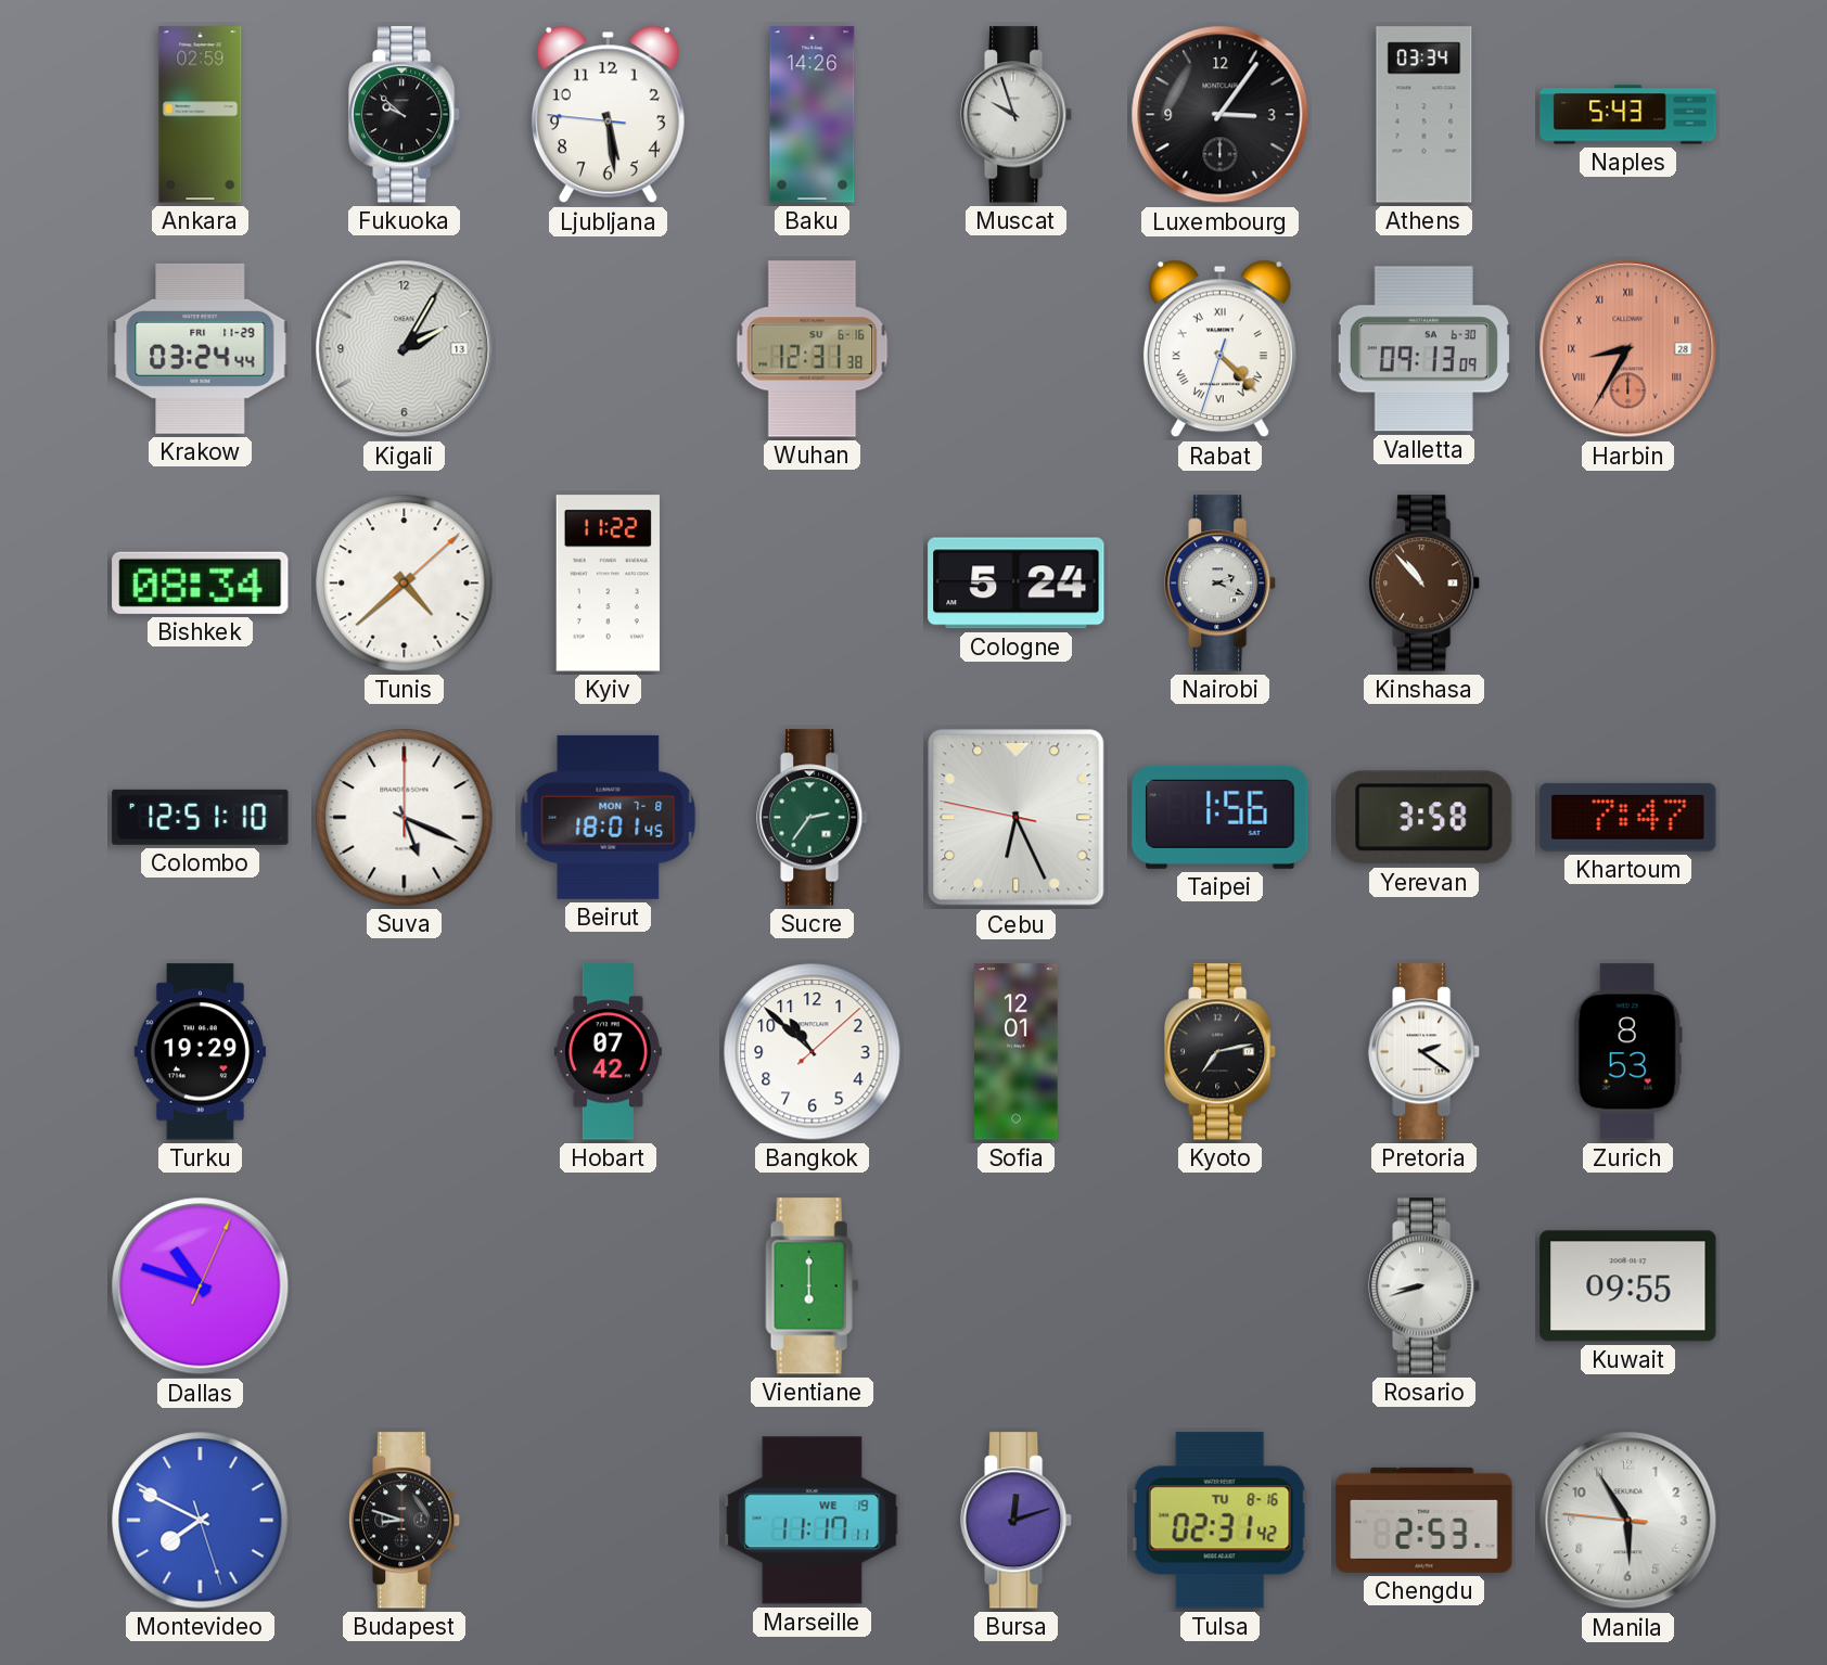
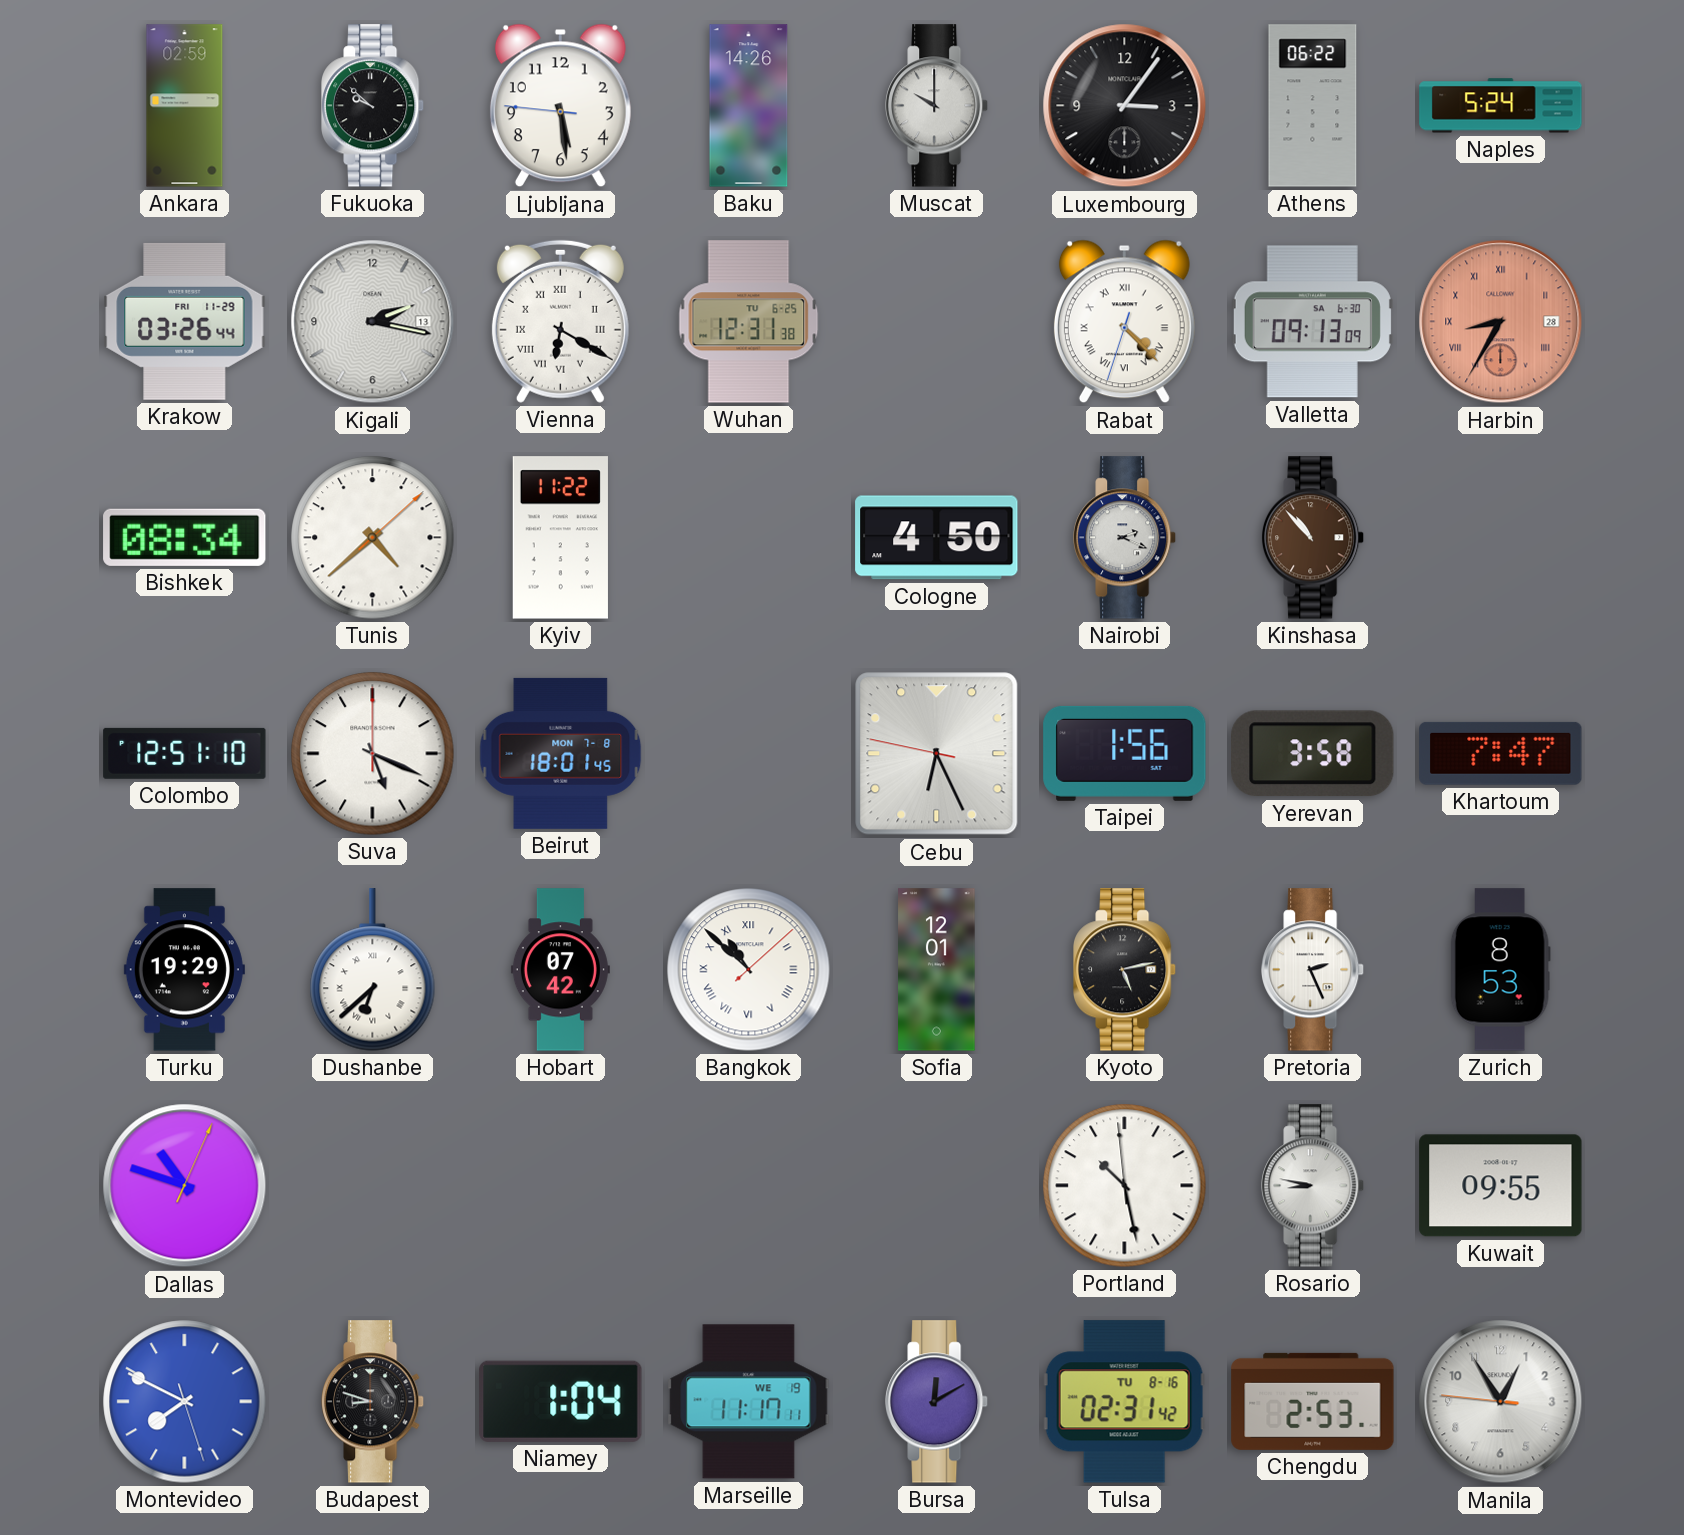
Muscat: 9:57 -> 10:00 (938, 106)
Athens: 03:34 -> 06:22 (1313, 106)
Naples: 5:43 -> 5:24 (1501, 106)
Krakow: 03:24 -> 03:26 (185, 321)
Kigali: 2:05 -> 2:17 (373, 322)
Vienna: none -> 6:20 (560, 321)
Wuhan date: SU 6-16 -> TU 6-25 (749, 322)
Cologne: 5:24 -> 4:50 (937, 538)
Sucre: 2:36 -> none (814, 818)
Dushanbe: none -> 6:38 (373, 970)
Bangkok numerals: Arabic -> Roman (749, 970)
Kyoto: 7:13 -> 5:13 (1126, 970)
Pretoria: 2:21 -> 2:26 (1314, 970)
Vientiane: 6:00 -> none (813, 1286)
Portland: none -> 10:27 (1125, 1186)
Rosario: 8:42 -> 8:47 (1314, 1186)
Niamey: none -> 1:04 (561, 1401)
Bursa: 12:12 -> 12:10 (938, 1402)
Manila: 5:54 -> 12:54 (1501, 1402)
